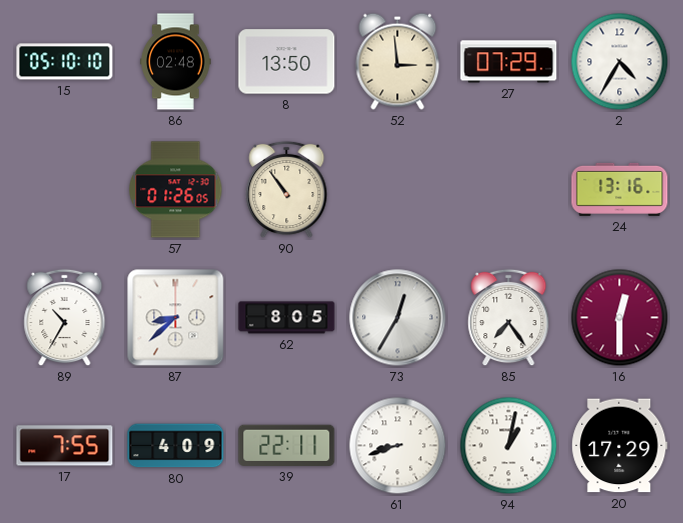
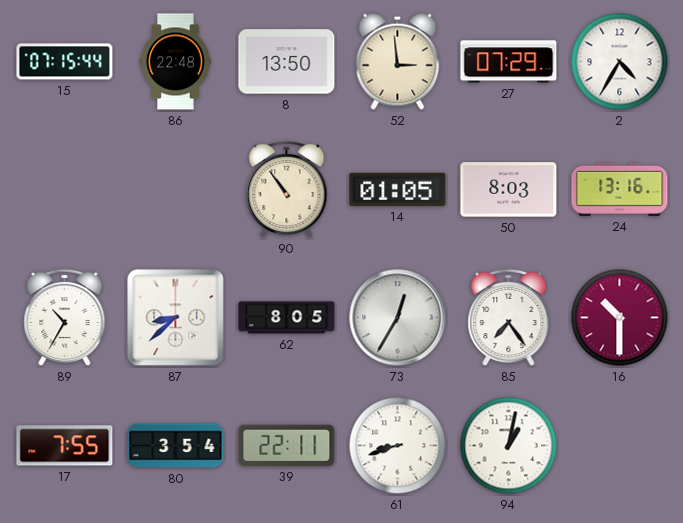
15: 05:10 -> 07:15 (65, 62)
86: 02:48 -> 22:48 (176, 62)
57: 01:26 -> none (176, 190)
14: none -> 01:05 (398, 189)
50: none -> 8:03 (509, 190)
16: 12:30 -> 10:30 (620, 318)
80: 4:09 -> 3:54 (176, 446)
20: 17:29 -> none (620, 446)
